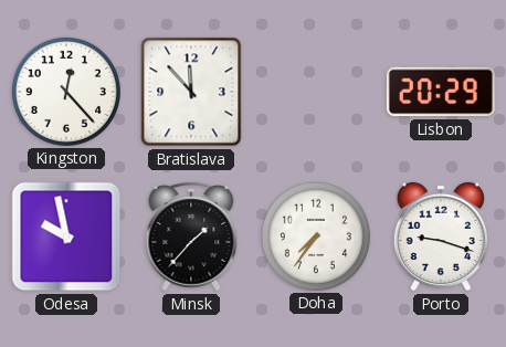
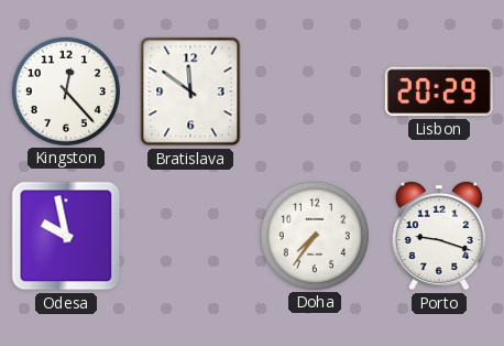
Bratislava: 11:53 -> 11:51 (190, 91)
Minsk: 1:37 -> none (191, 236)
